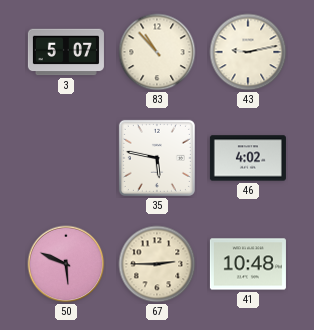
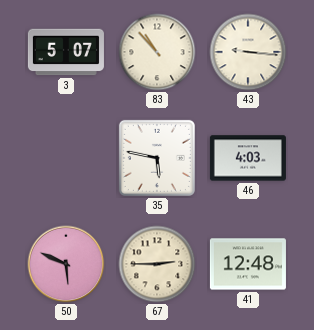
43: 9:13 -> 9:16 (248, 52)
46: 4:02 -> 4:03 (248, 158)
41: 10:48 -> 12:48 (248, 264)
